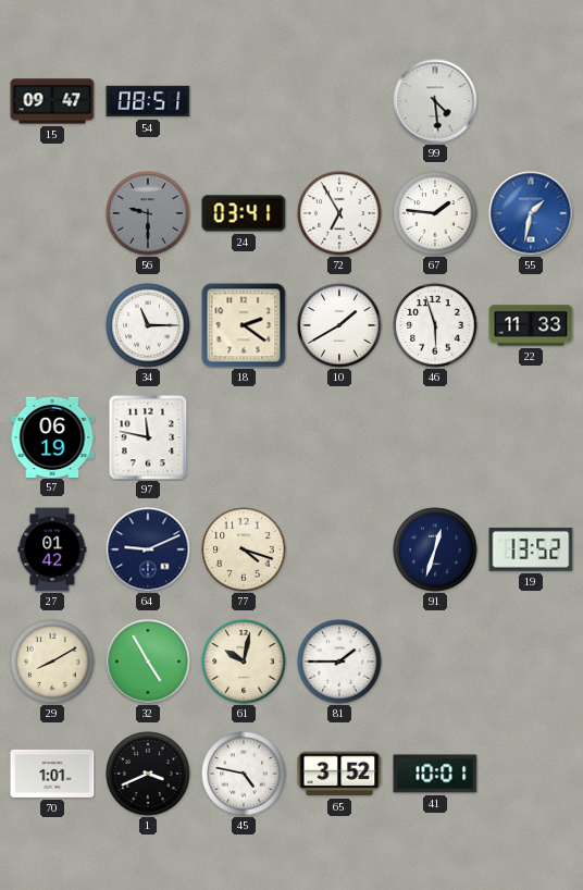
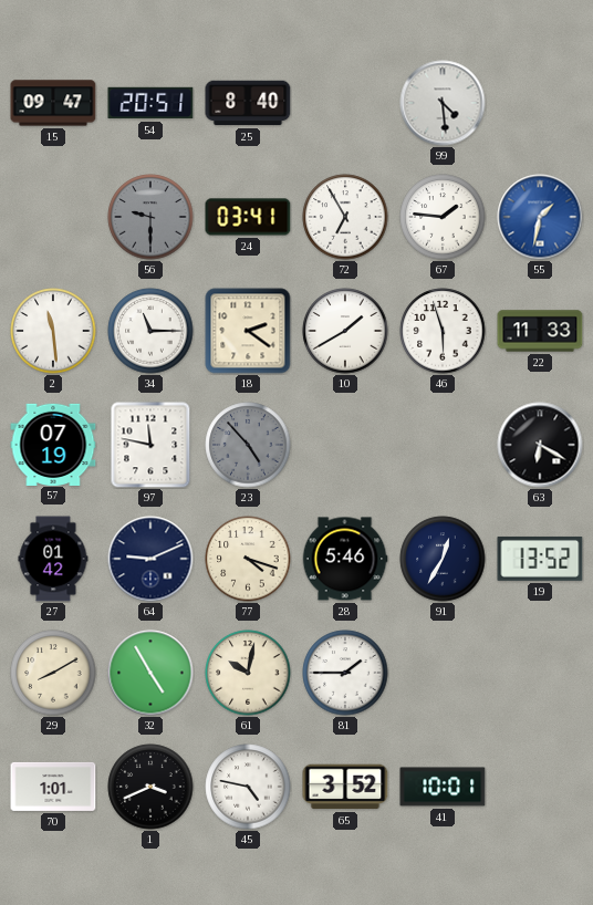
54: 08:51 -> 20:51 (150, 103)
25: none -> 8:40 (248, 103)
2: none -> 11:29 (53, 331)
57: 06:19 -> 07:19 (53, 444)
23: none -> 4:53 (248, 445)
63: none -> 6:20 (540, 445)
28: none -> 5:46 (345, 559)
91: 12:33 -> 12:35 (443, 559)
